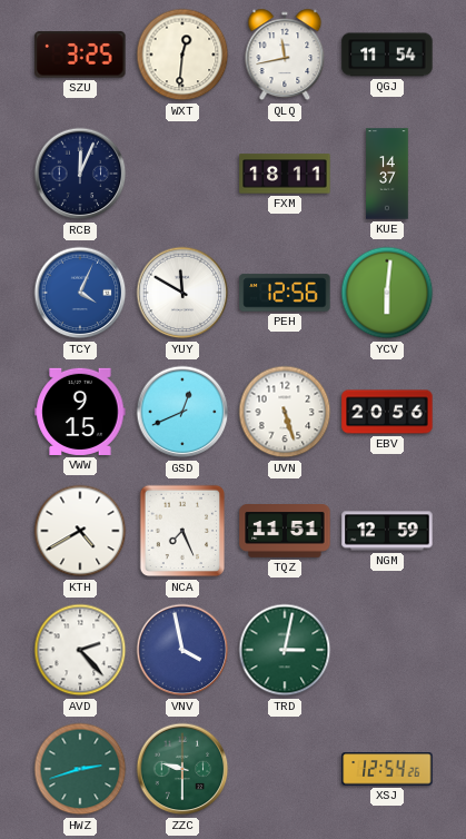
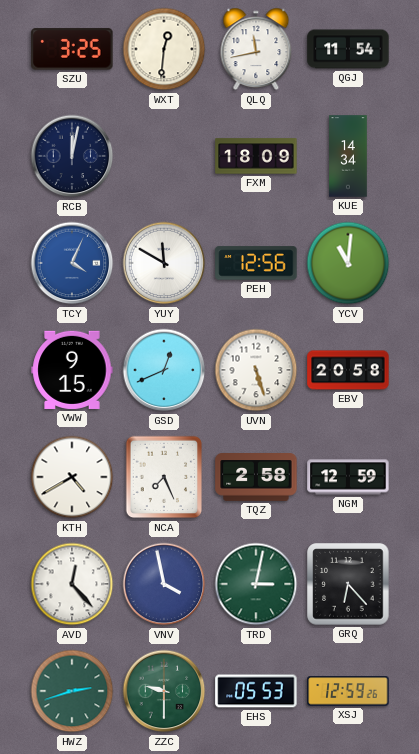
RCB: 12:04 -> 12:02 (72, 156)
FXM: 18:11 -> 18:09 (256, 156)
KUE: 14:37 -> 14:34 (348, 156)
YCV: 6:01 -> 11:01 (348, 263)
EBV: 20:56 -> 20:58 (348, 370)
TQZ: 11:51 -> 2:58 (256, 478)
AVD: 2:23 -> 12:23 (72, 584)
GRQ: none -> 6:23 (348, 584)
EHS: none -> 05:53 (256, 691)
XSJ: 12:54 -> 12:59 (348, 691)
